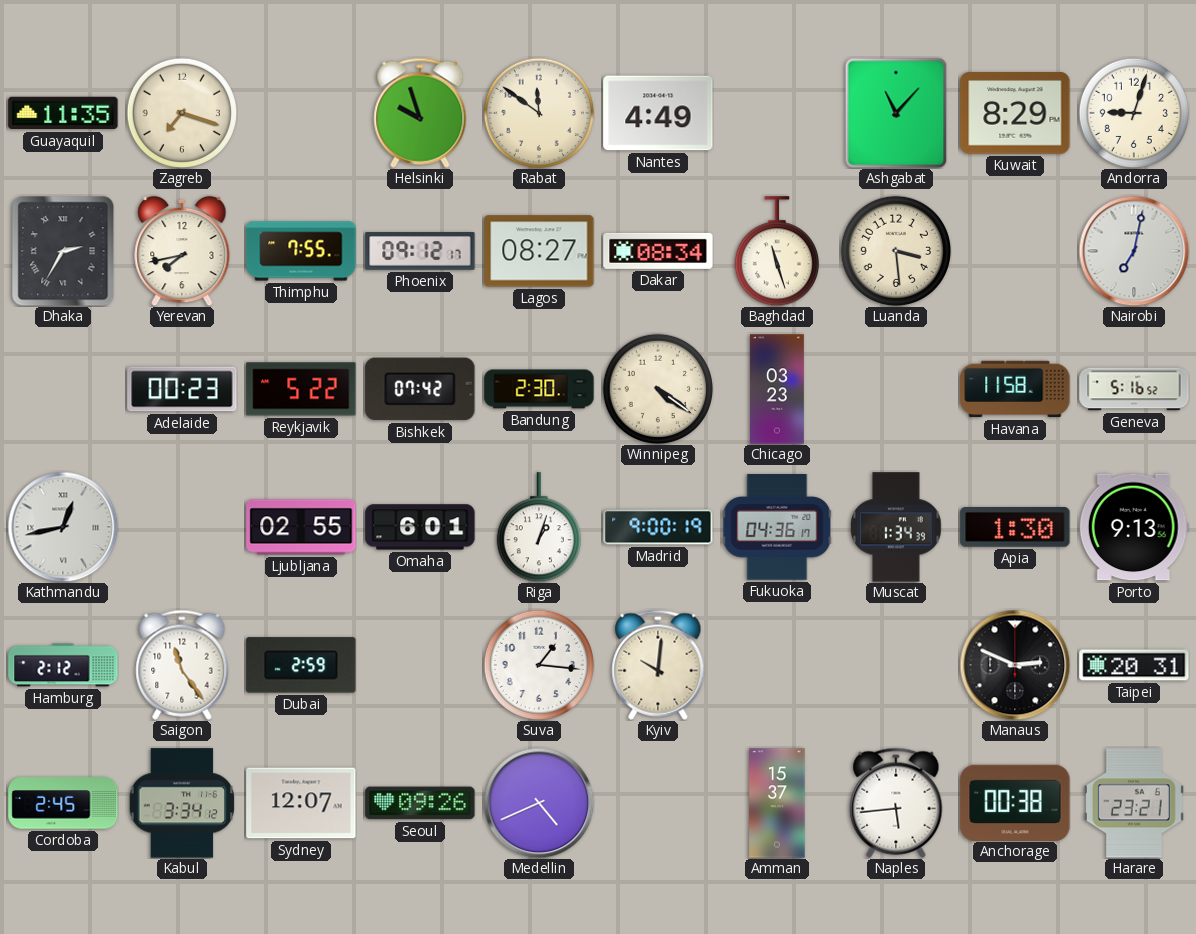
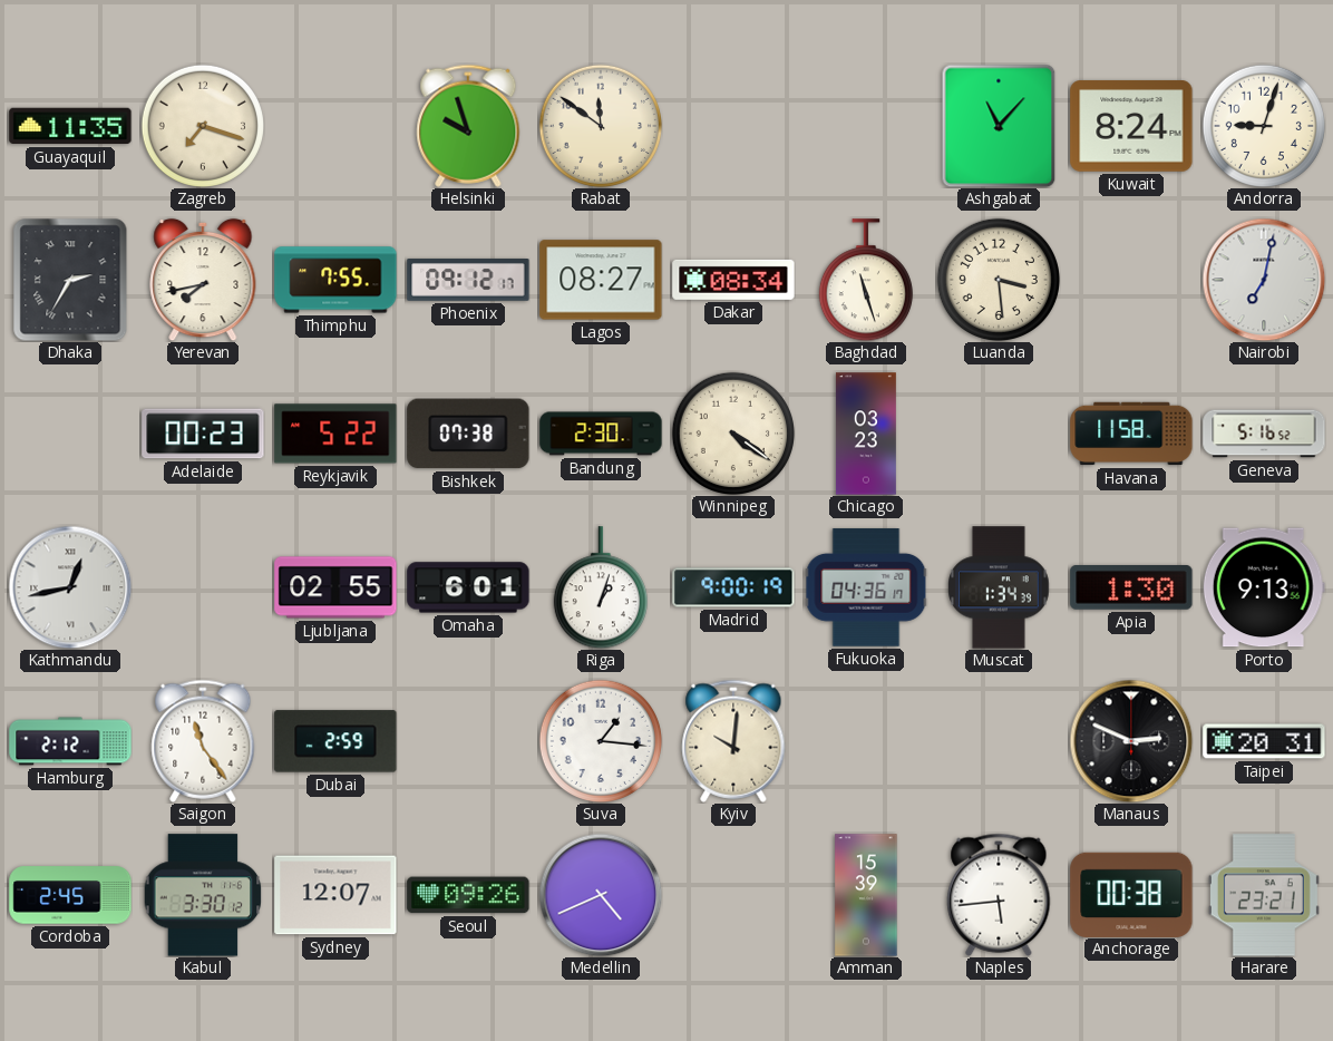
Nantes: 4:49 -> none (658, 113)
Kuwait: 8:29 -> 8:24 (1131, 126)
Bishkek: 07:42 -> 07:38 (468, 434)
Kabul: 3:34 -> 3:30 (203, 895)
Amman: 15:37 -> 15:39 (866, 895)
